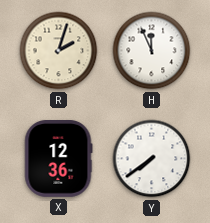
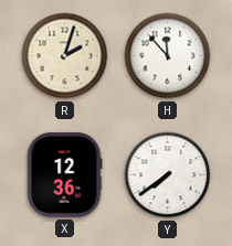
H: 11:56 -> 11:53 (168, 56)
